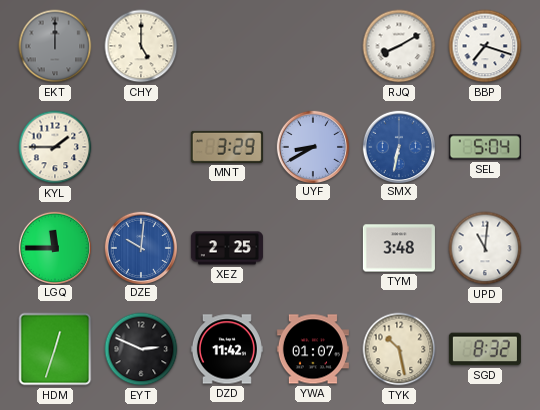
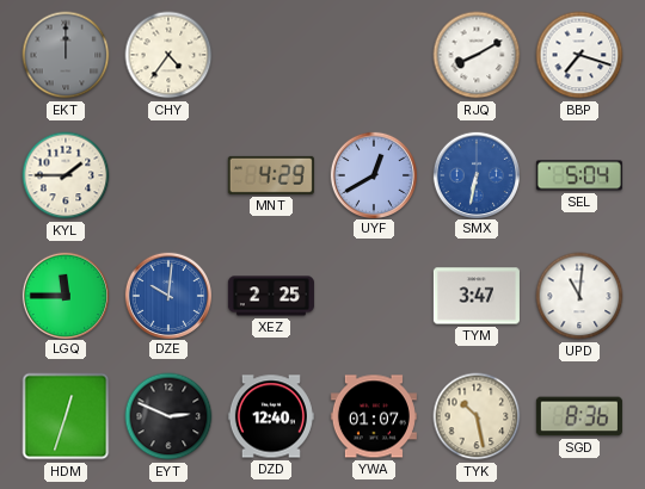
CHY: 5:00 -> 4:36 (168, 55)
MNT: 3:29 -> 4:29 (271, 175)
UYF: 8:40 -> 12:40 (373, 174)
TYM: 3:48 -> 3:47 (477, 296)
DZD: 11:42 -> 12:40 (271, 416)
SGD: 8:32 -> 8:36 (579, 416)
